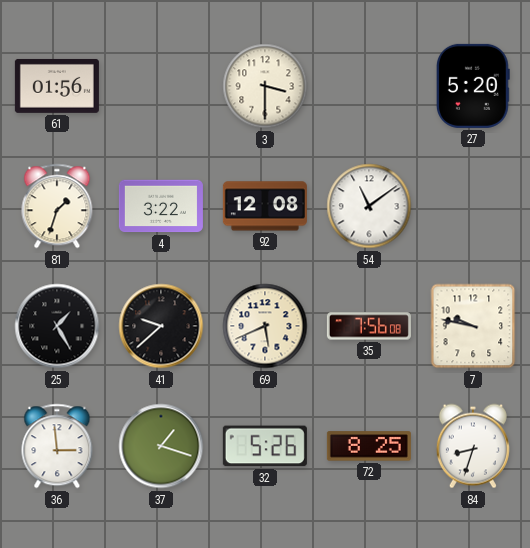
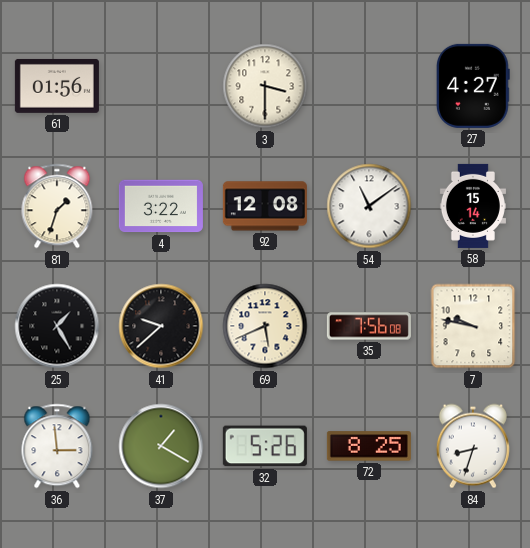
27: 5:20 -> 4:27 (473, 86)
58: none -> 15:14 (473, 206)
37: 1:18 -> 1:20 (161, 446)
